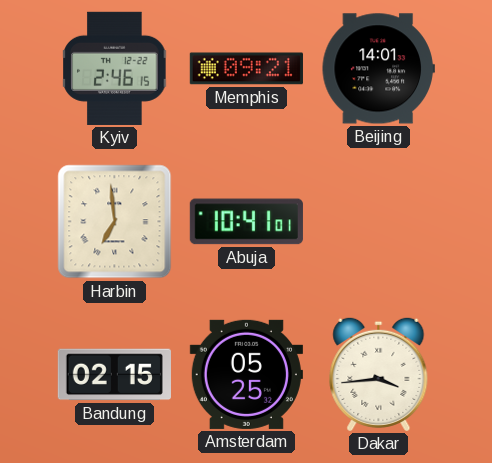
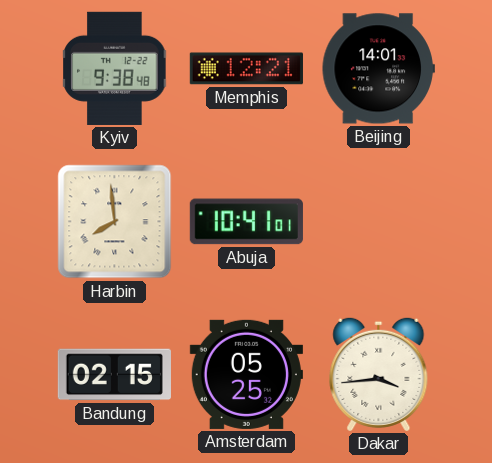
Kyiv: 2:46 -> 9:38 (115, 68)
Memphis: 09:21 -> 12:21 (246, 69)
Harbin: 6:59 -> 7:59 (115, 222)
